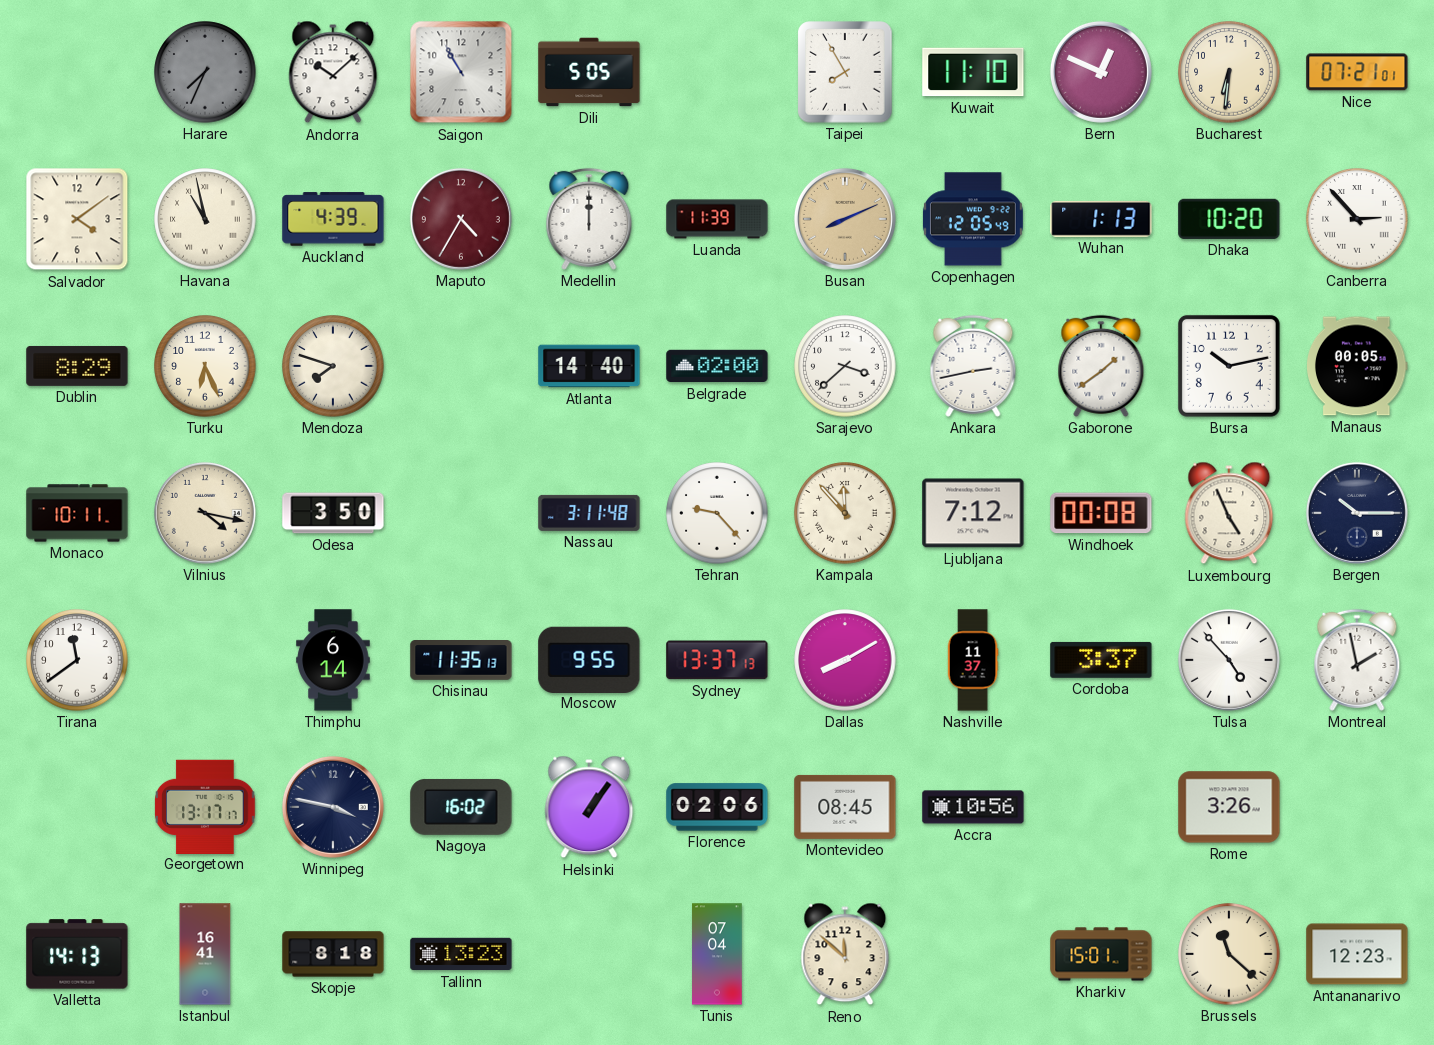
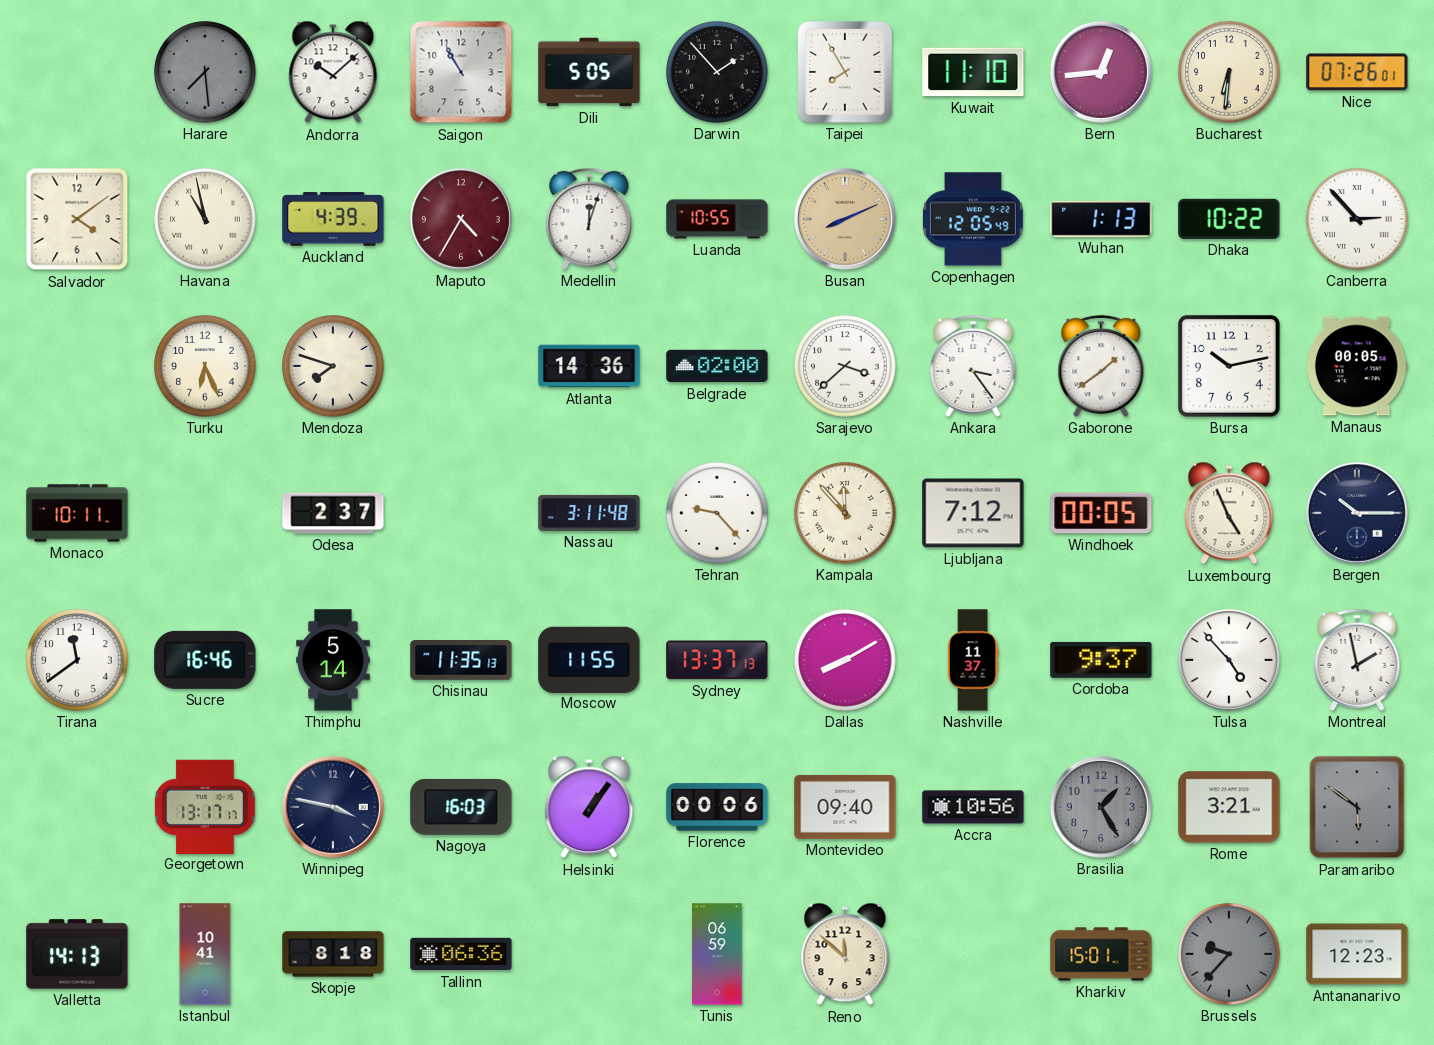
Harare: 7:34 -> 7:29 (205, 72)
Darwin: none -> 1:53 (717, 72)
Bern: 12:49 -> 12:44 (1101, 72)
Nice: 07:21 -> 07:26 (1357, 72)
Medellin: 12:00 -> 12:03 (589, 219)
Luanda: 11:39 -> 10:55 (717, 219)
Dhaka: 10:20 -> 10:22 (1229, 219)
Dublin: 8:29 -> none (77, 366)
Atlanta: 14:40 -> 14:36 (589, 366)
Ankara: 2:43 -> 3:24 (973, 366)
Vilnius: 4:17 -> none (205, 513)
Odesa: 3:50 -> 2:37 (333, 513)
Windhoek: 00:08 -> 00:05 (1101, 513)
Sucre: none -> 16:46 (205, 660)
Thimphu: 6:14 -> 5:14 (333, 660)
Moscow: 9:55 -> 11:55 (589, 659)
Cordoba: 3:37 -> 9:37 (1101, 660)
Nagoya: 16:02 -> 16:03 (461, 807)
Florence: 02:06 -> 00:06 (717, 807)
Montevideo: 08:45 -> 09:40 (845, 807)
Brasilia: none -> 1:25 (1101, 807)
Rome: 3:26 -> 3:21 (1229, 807)
Paramaribo: none -> 5:51 (1357, 807)
Istanbul: 16:41 -> 10:41 (205, 954)
Tallinn: 13:23 -> 06:36 (461, 954)
Tunis: 07:04 -> 06:59 (717, 954)
Brussels: 11:22 -> 9:37 (1229, 954)
Brussels dial: cream -> grey (1229, 954)
